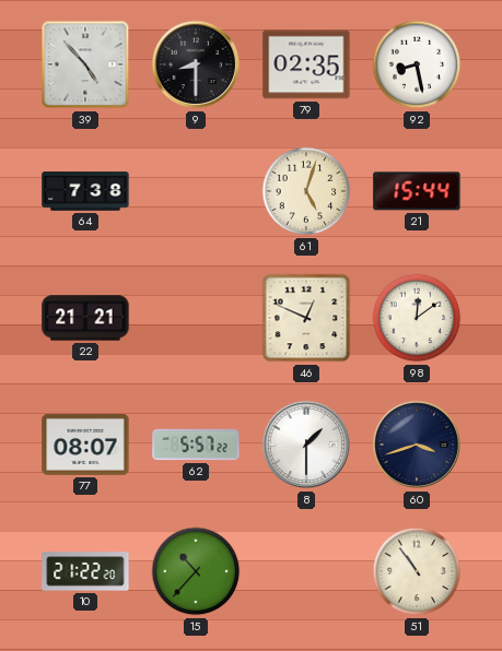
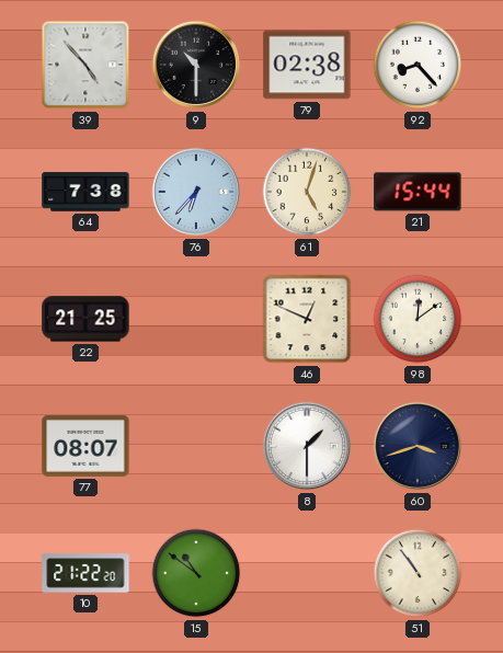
9: 8:30 -> 10:30 (196, 65)
79: 02:35 -> 02:38 (307, 65)
92: 8:28 -> 8:23 (418, 65)
76: none -> 6:37 (196, 192)
22: 21:21 -> 21:25 (85, 319)
62: 5:57 -> none (196, 445)
15: 10:37 -> 10:51 (196, 573)
